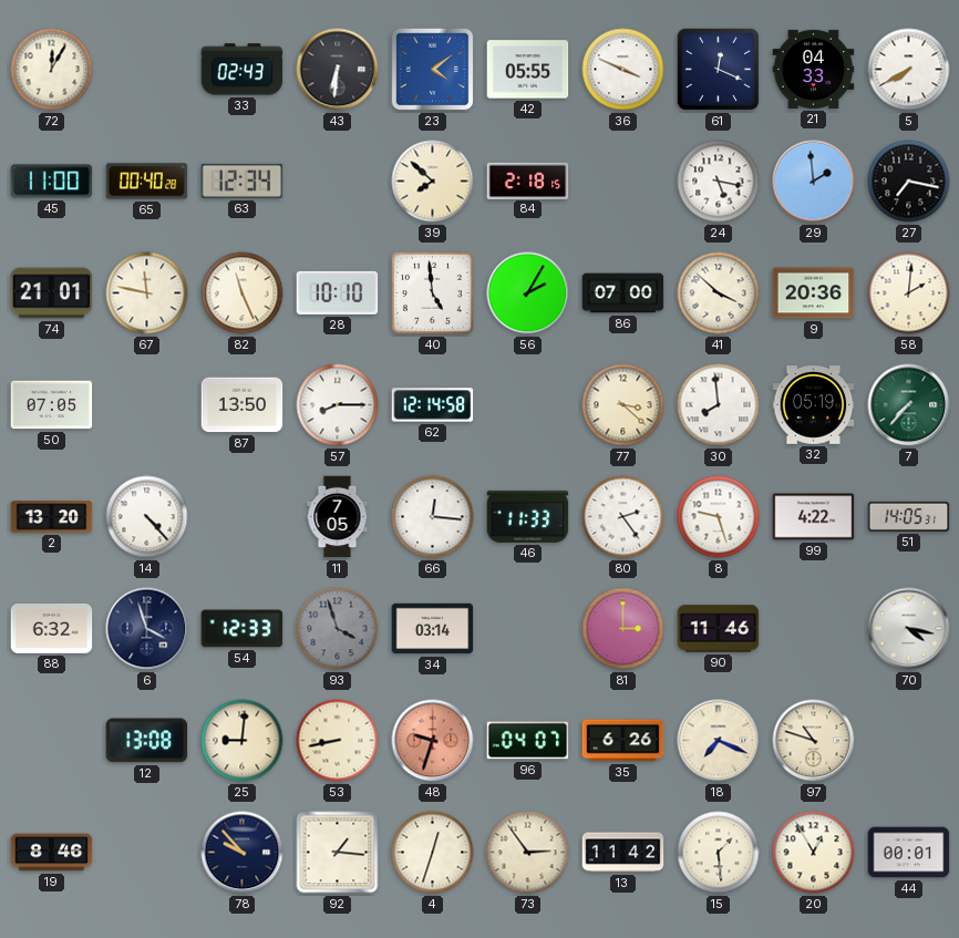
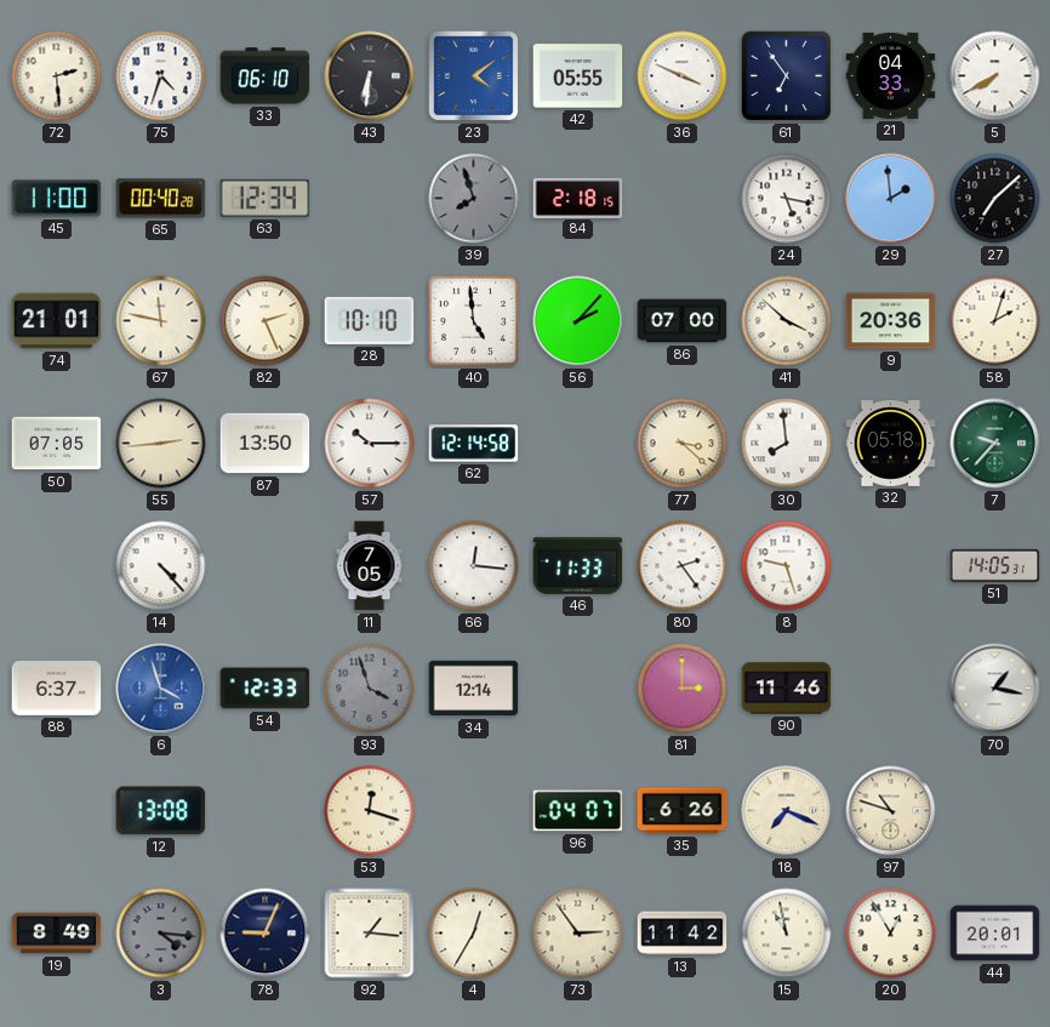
72: 12:05 -> 2:29 (57, 76)
75: none -> 4:33 (161, 76)
33: 02:43 -> 06:10 (266, 76)
61: 12:19 -> 6:54 (787, 76)
39: 7:52 -> 7:57 (474, 199)
39 dial: cream -> grey (474, 199)
27: 7:17 -> 7:08 (995, 199)
82: 11:26 -> 2:26 (266, 321)
56: 2:05 -> 2:07 (578, 321)
58: 2:01 -> 2:03 (995, 321)
55: none -> 2:44 (161, 444)
57: 8:15 -> 10:15 (370, 444)
32: 05:19 -> 05:18 (891, 444)
7: 7:37 -> 9:37 (995, 444)
2: 13:20 -> none (52, 517)
99: 4:22 -> none (814, 517)
88: 6:32 -> 6:37 (57, 689)
6 dial: navy -> blue (161, 689)
34: 03:14 -> 12:14 (474, 689)
70: 4:17 -> 1:17 (995, 689)
25: 9:01 -> none (243, 741)
53: 8:43 -> 12:18 (370, 811)
48: 9:33 -> none (433, 741)
19: 8:46 -> 8:49 (57, 934)
3: none -> 4:16 (161, 934)
78: 9:53 -> 9:04 (266, 934)
4: 12:33 -> 12:35 (474, 934)
15: 1:29 -> 10:58 (787, 934)
44: 00:01 -> 20:01 (995, 934)
